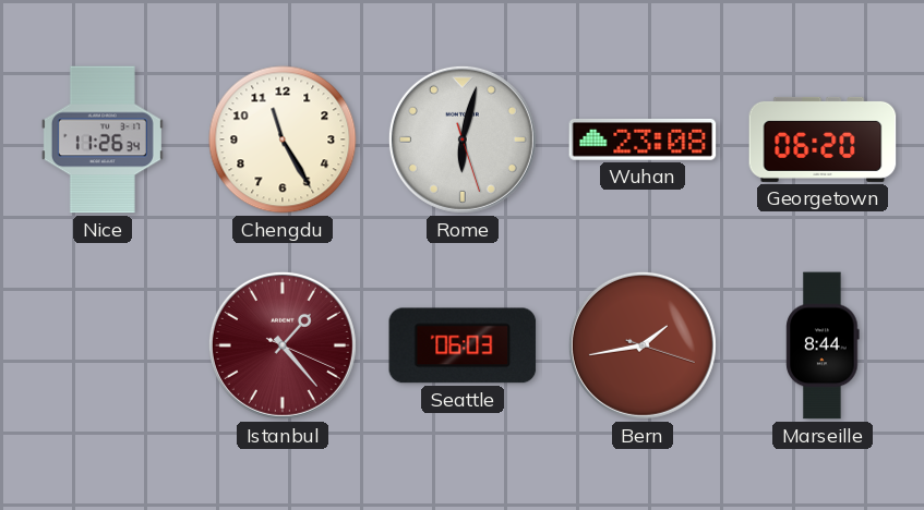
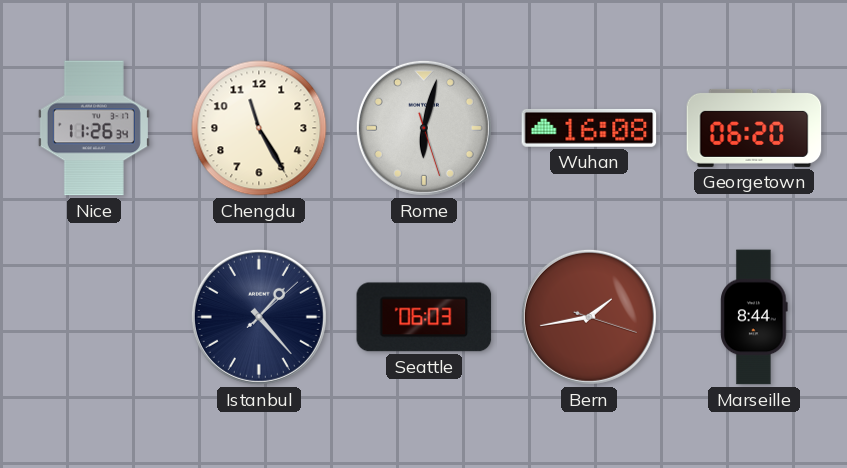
Wuhan: 23:08 -> 16:08 (589, 128)
Istanbul: 1:23:19 -> 1:23:08 (259, 317)
Istanbul dial: burgundy -> navy (259, 317)
